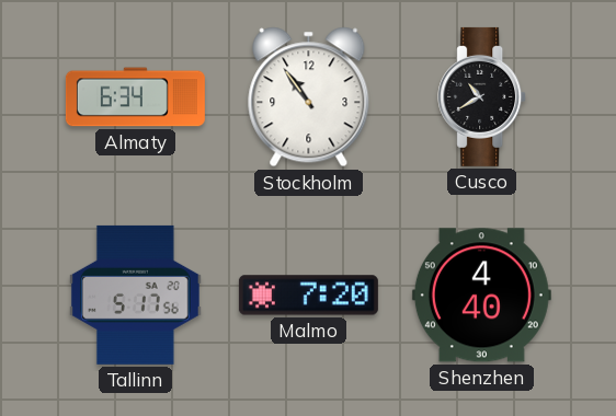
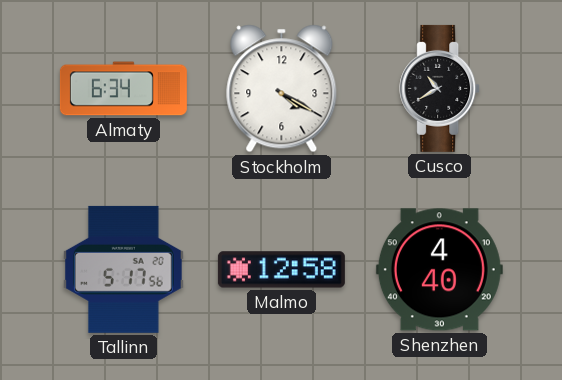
Stockholm: 10:54 -> 4:20 (282, 89)
Malmo: 7:20 -> 12:58 (281, 270)
